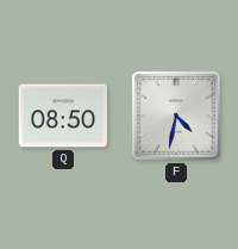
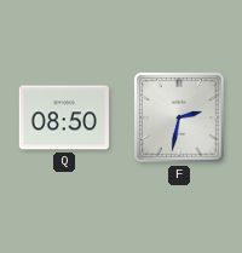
F: 4:32 -> 2:32 (179, 117)
